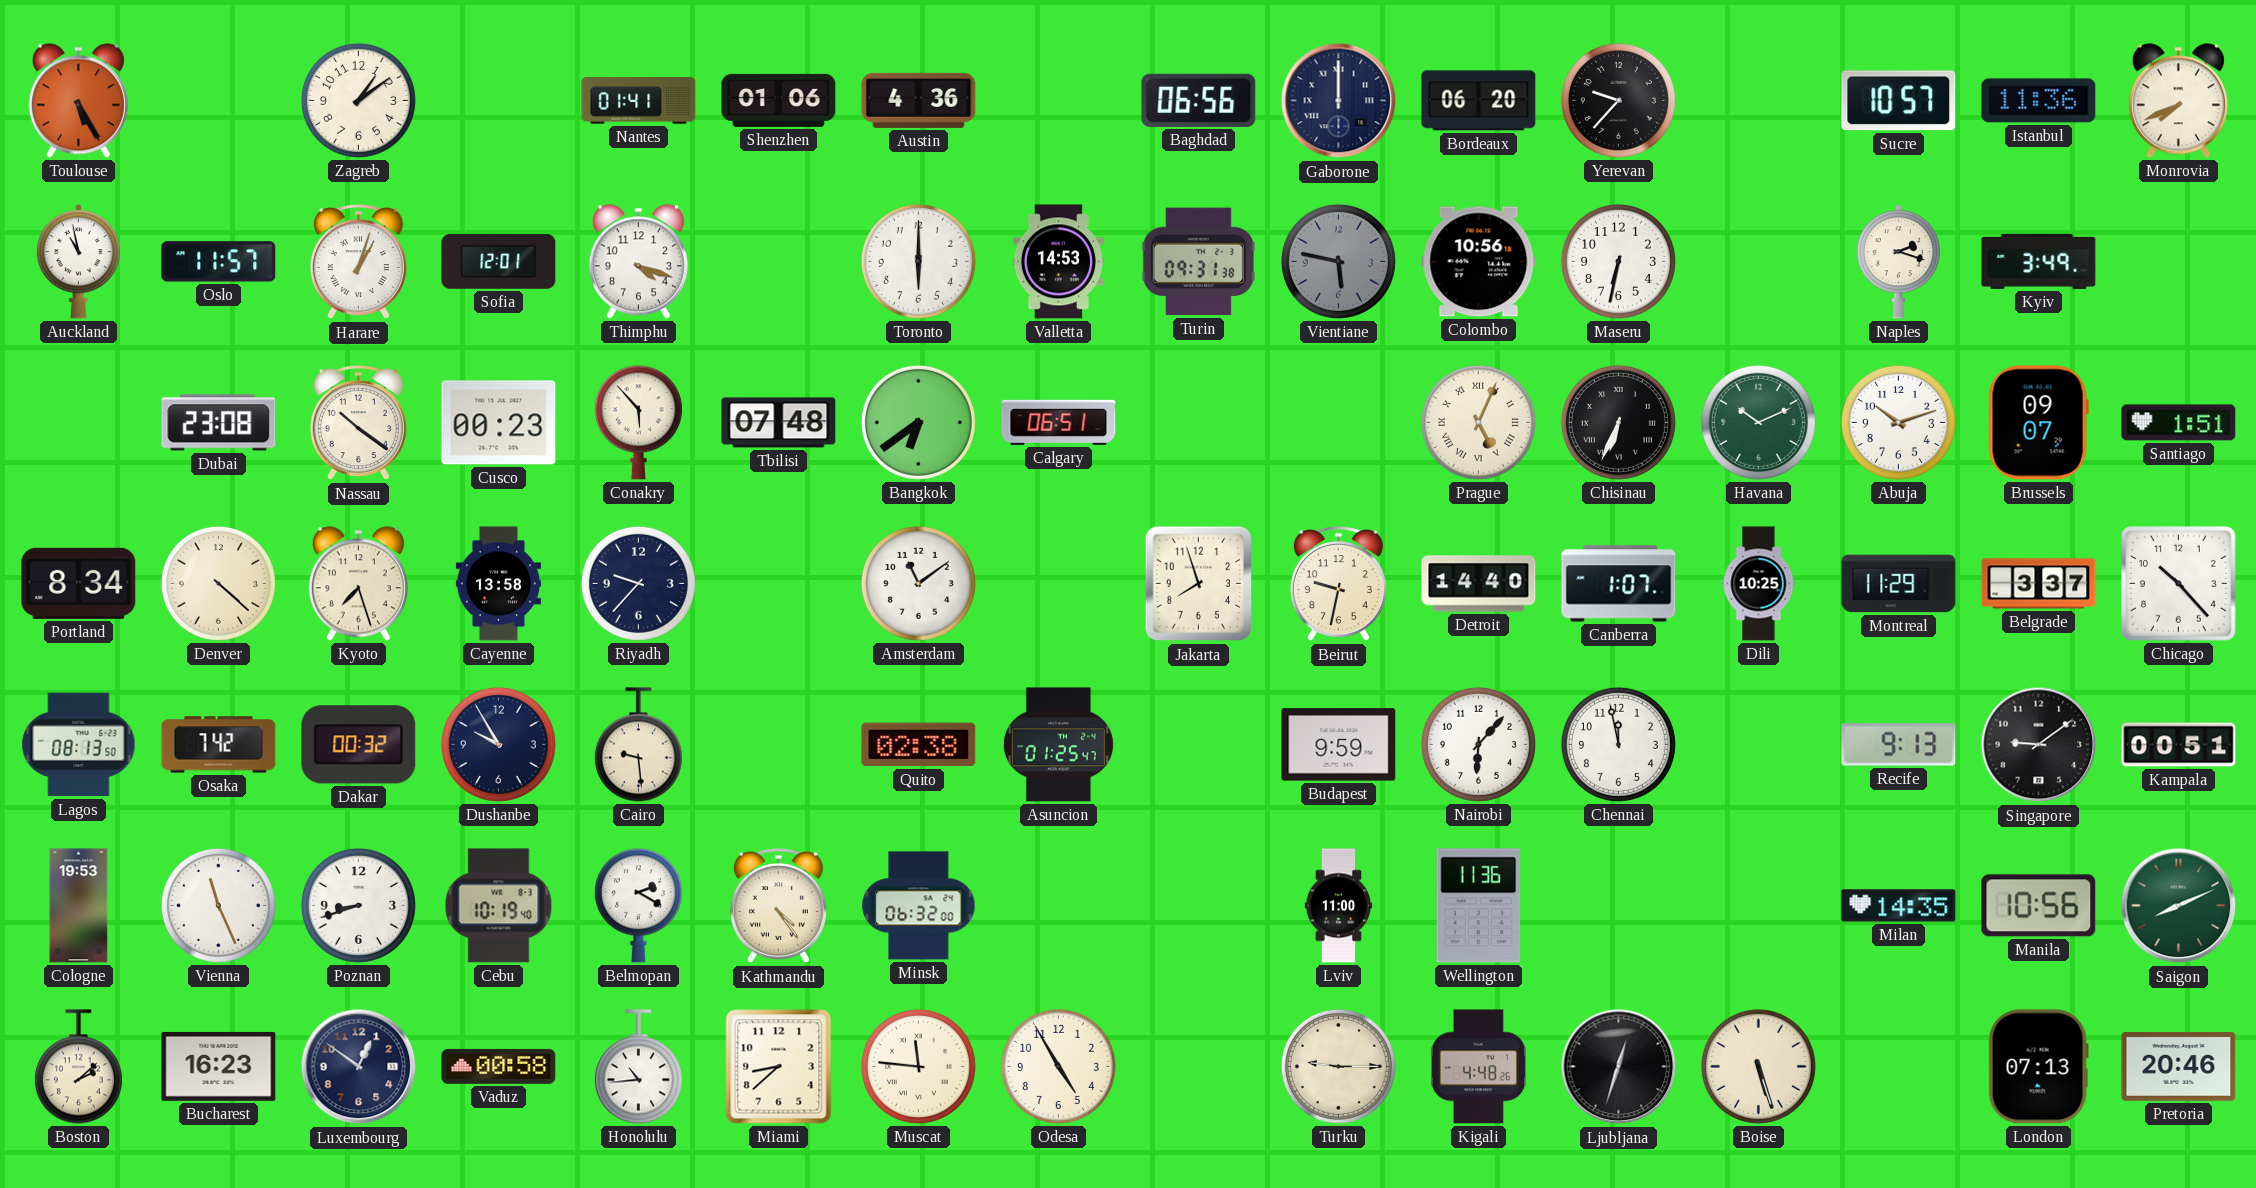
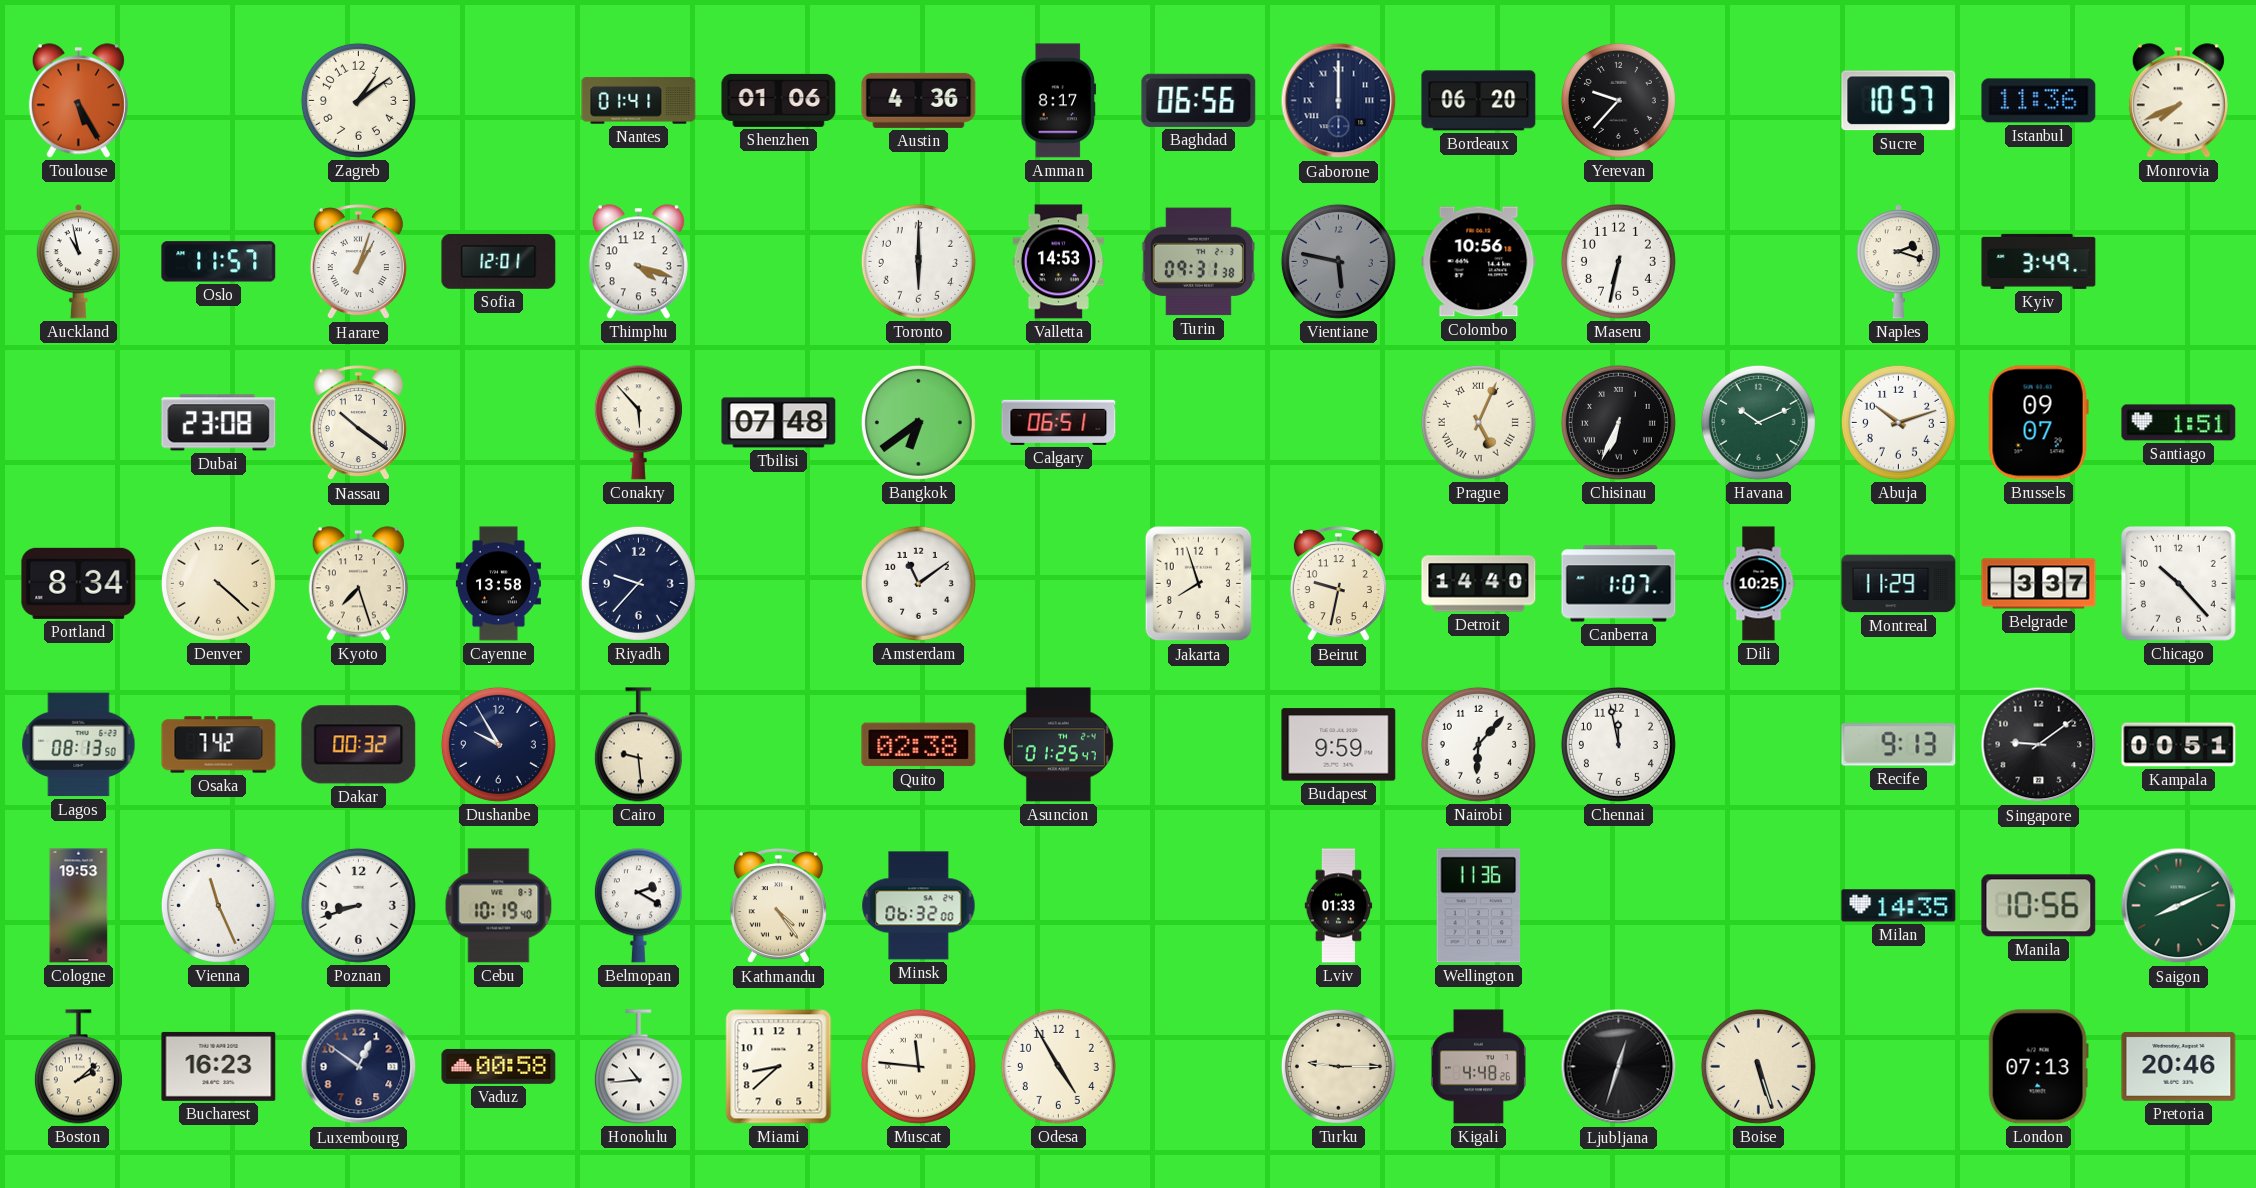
Amman: none -> 8:17 (1059, 101)
Cusco: 00:23 -> none (499, 423)
Lviv: 11:00 -> 01:33 (1339, 906)
